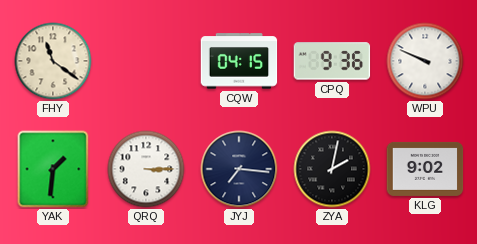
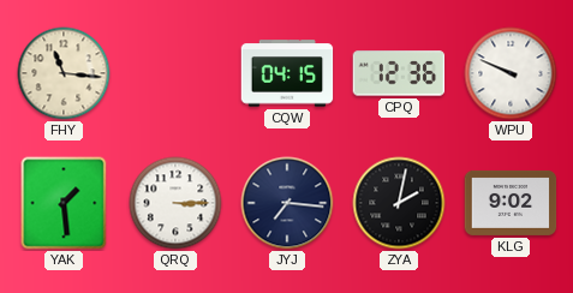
FHY: 11:21 -> 11:16 (64, 73)
CPQ: 9:36 -> 12:36 (399, 73)
YAK: 1:31 -> 1:29 (64, 203)
